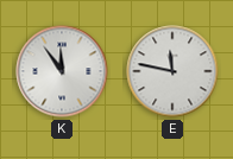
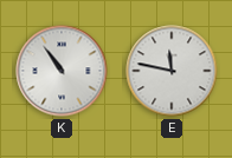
K: 11:54 -> 10:54 (62, 71)
